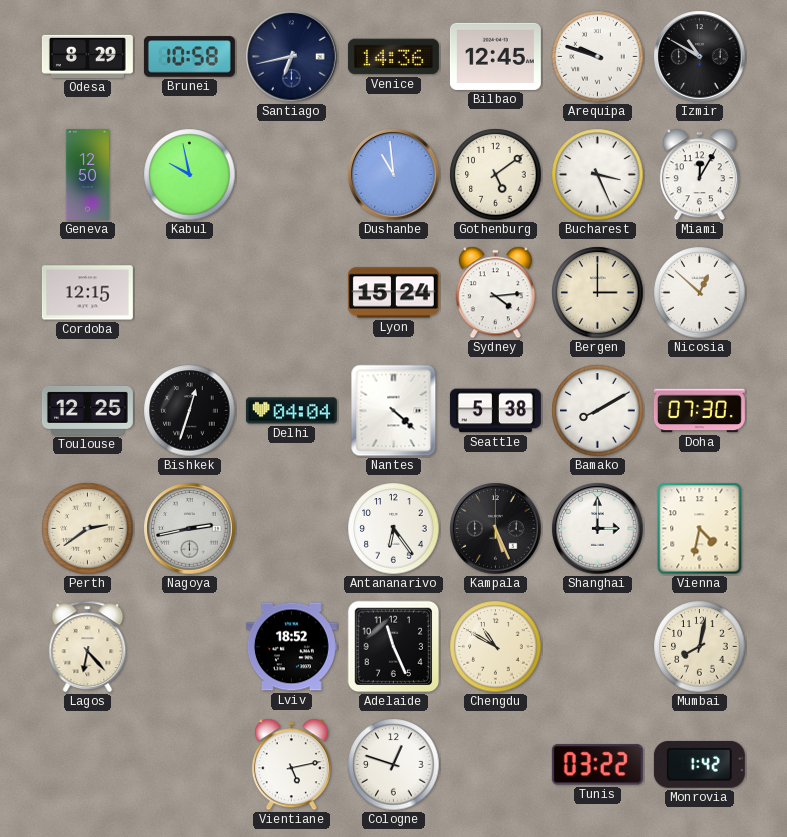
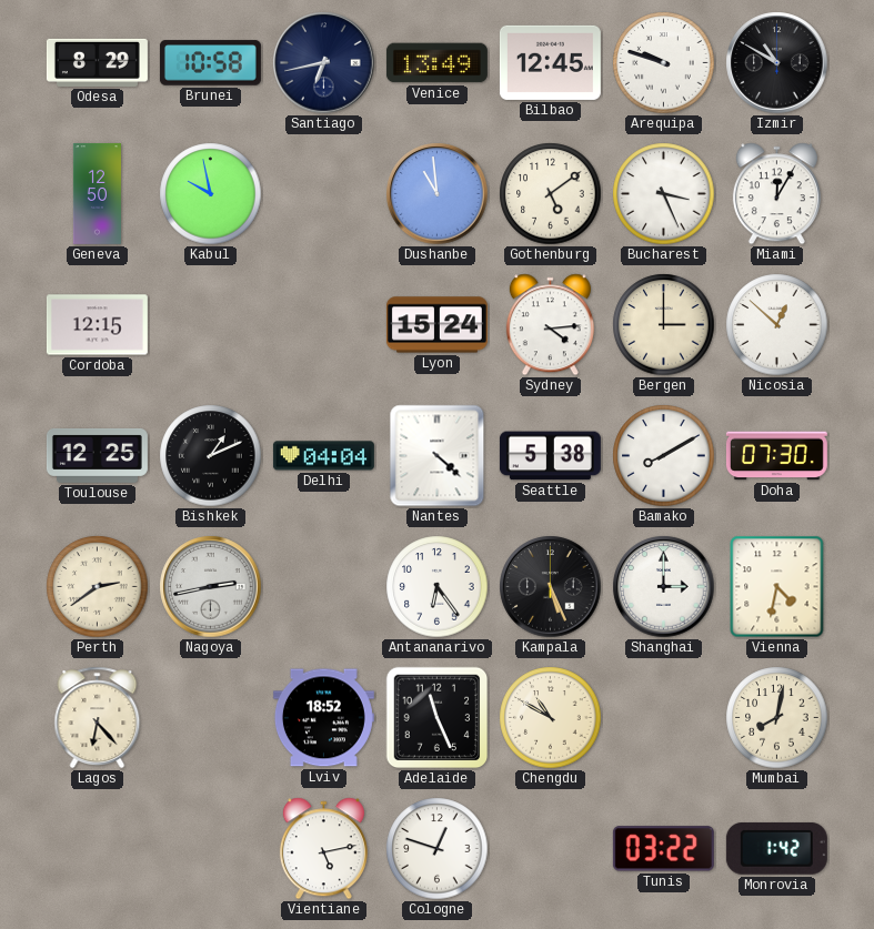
Venice: 14:36 -> 13:49 (436, 63)
Bishkek: 12:33 -> 1:11 (211, 456)
